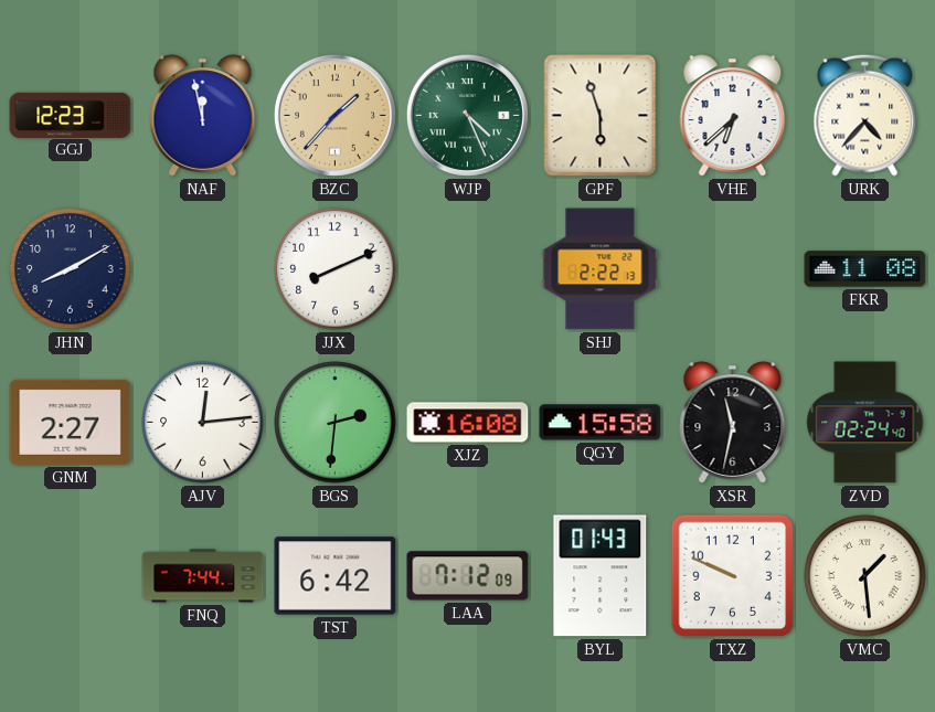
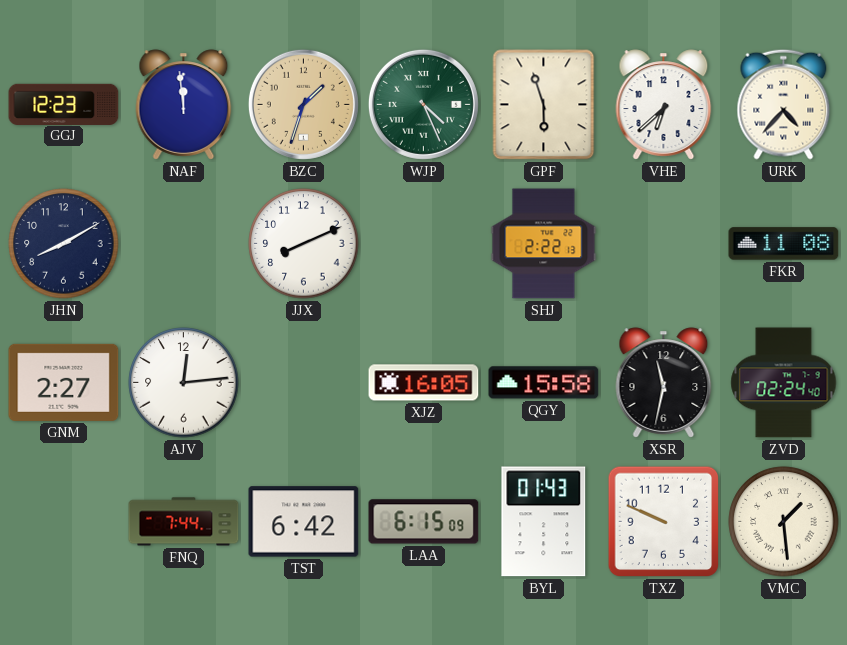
NAF: 11:58 -> 11:59 (184, 105)
BZC: 1:37 -> 1:33 (303, 104)
BGS: 2:31 -> none (336, 423)
XJZ: 16:08 -> 16:05 (424, 383)
LAA: 7:12 -> 6:15 (424, 522)
